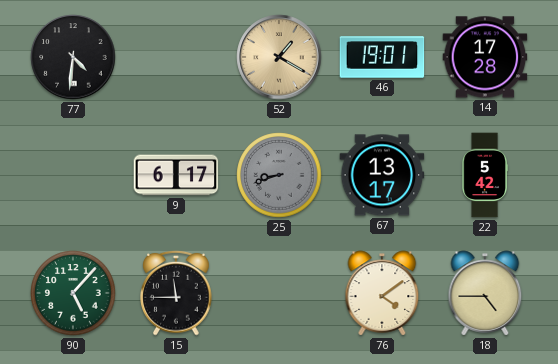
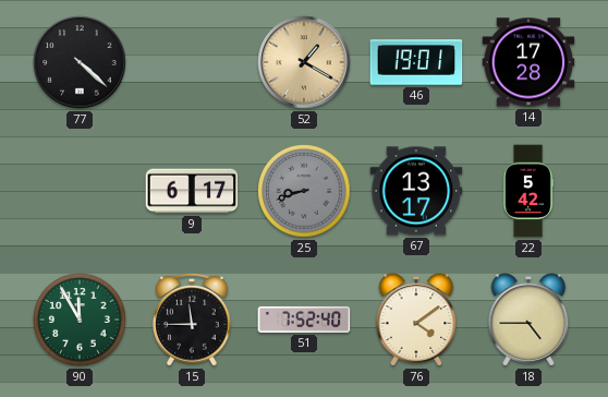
77: 4:31 -> 4:22 (80, 62)
90: 5:07 -> 11:55 (80, 320)
51: none -> 7:52 (304, 320)
